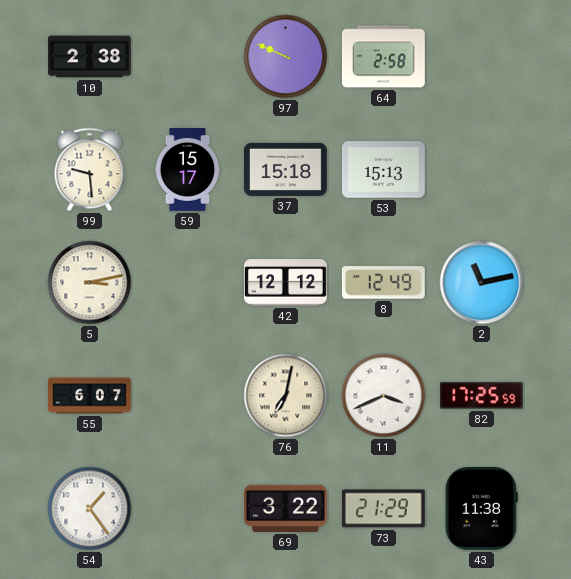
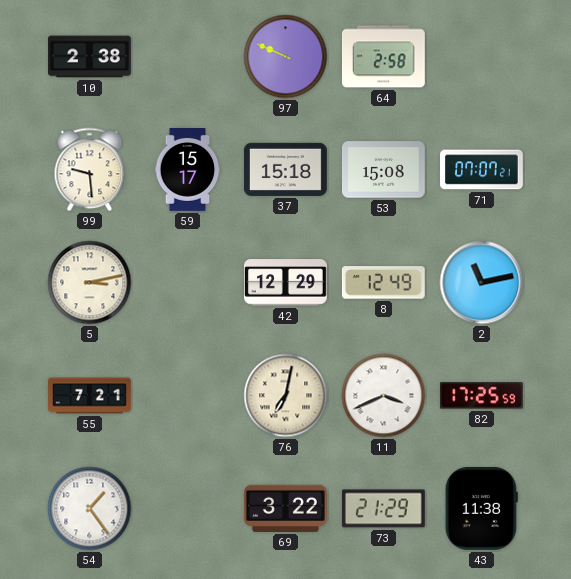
53: 15:13 -> 15:08 (383, 170)
71: none -> 07:07 (482, 170)
42: 12:12 -> 12:29 (286, 283)
55: 6:07 -> 7:21 (90, 396)
